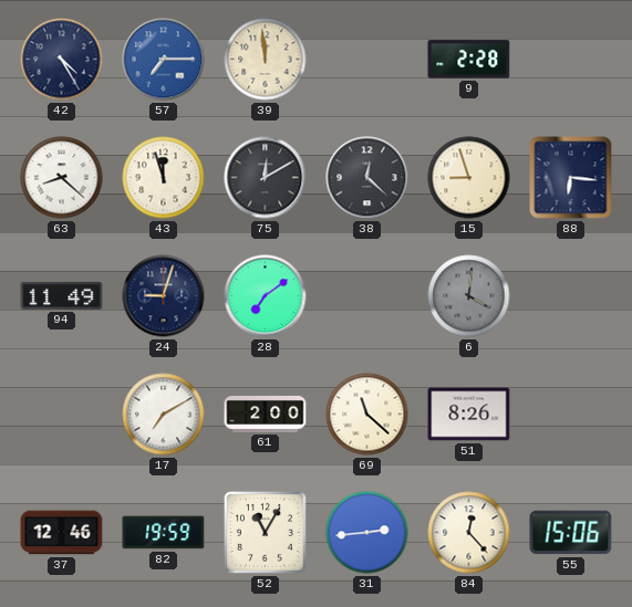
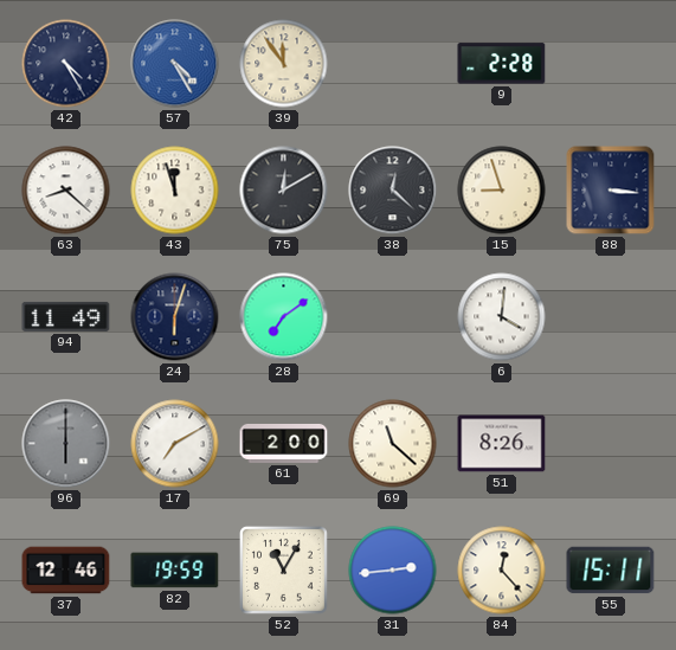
57: 7:15 -> 4:25 (175, 64)
39: 11:59 -> 11:54 (284, 64)
88: 6:16 -> 3:16 (611, 191)
24: 9:03 -> 6:03 (175, 317)
6 dial: grey -> white (502, 317)
96: none -> 6:00 (66, 444)
55: 15:06 -> 15:11 (611, 571)
